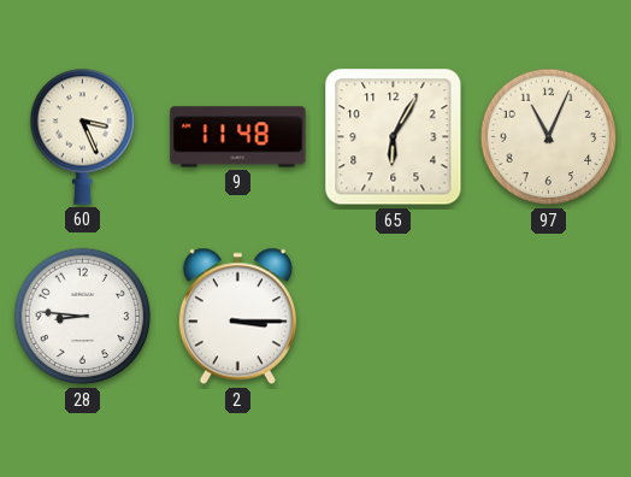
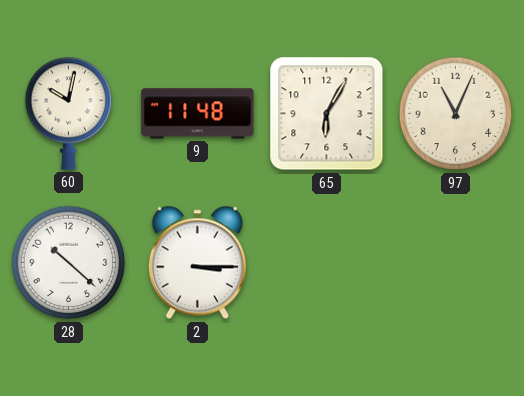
60: 3:26 -> 10:02 (69, 113)
28: 8:46 -> 10:22 (69, 263)
